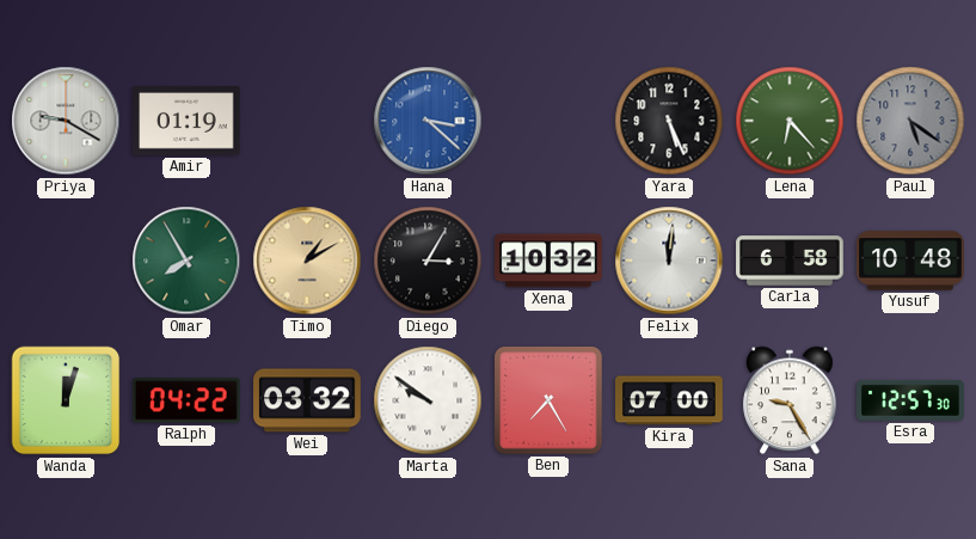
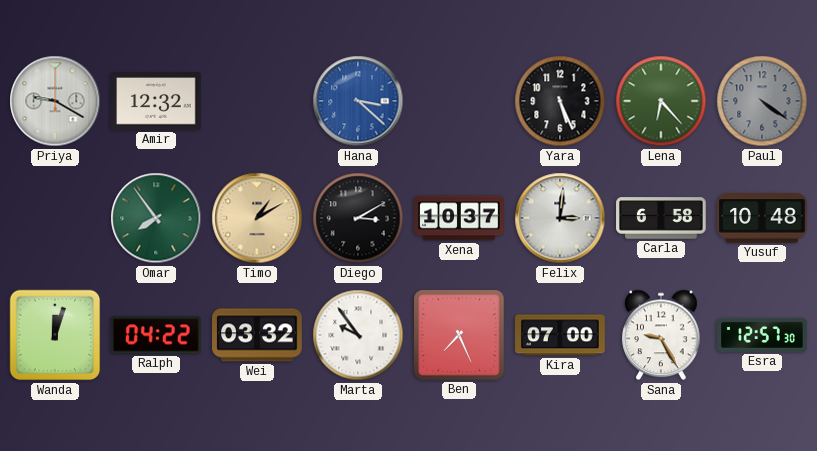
Amir: 01:19 -> 12:32 (156, 101)
Paul: 5:21 -> 4:21 (762, 101)
Omar: 7:55 -> 7:54 (156, 218)
Diego: 3:05 -> 3:10 (358, 218)
Xena: 10:32 -> 10:37 (459, 218)
Felix: 12:01 -> 3:01 (560, 218)
Marta: 9:51 -> 9:54 (358, 335)
Ben: 7:25 -> 7:26 (460, 336)
